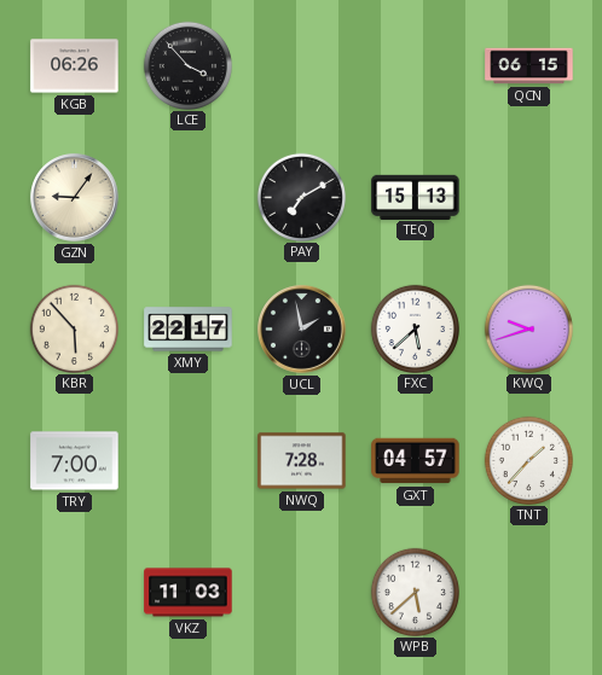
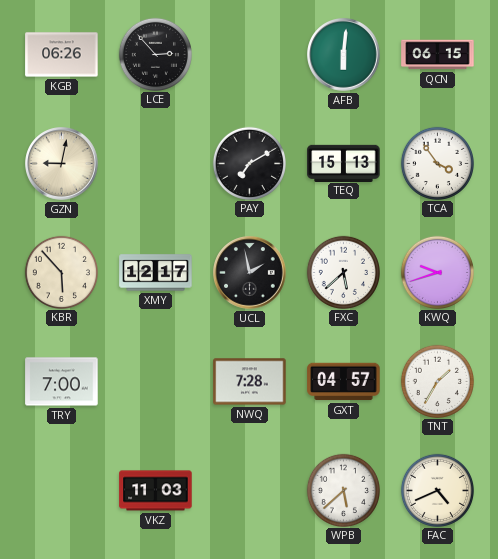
LCE: 3:53 -> 2:53 (155, 54)
AFB: none -> 6:01 (344, 55)
GZN: 9:06 -> 9:02 (62, 164)
TCA: none -> 3:54 (437, 163)
XMY: 22:17 -> 12:17 (156, 273)
TNT: 1:37 -> 1:35 (437, 381)
FAC: none -> 4:41 (437, 490)
